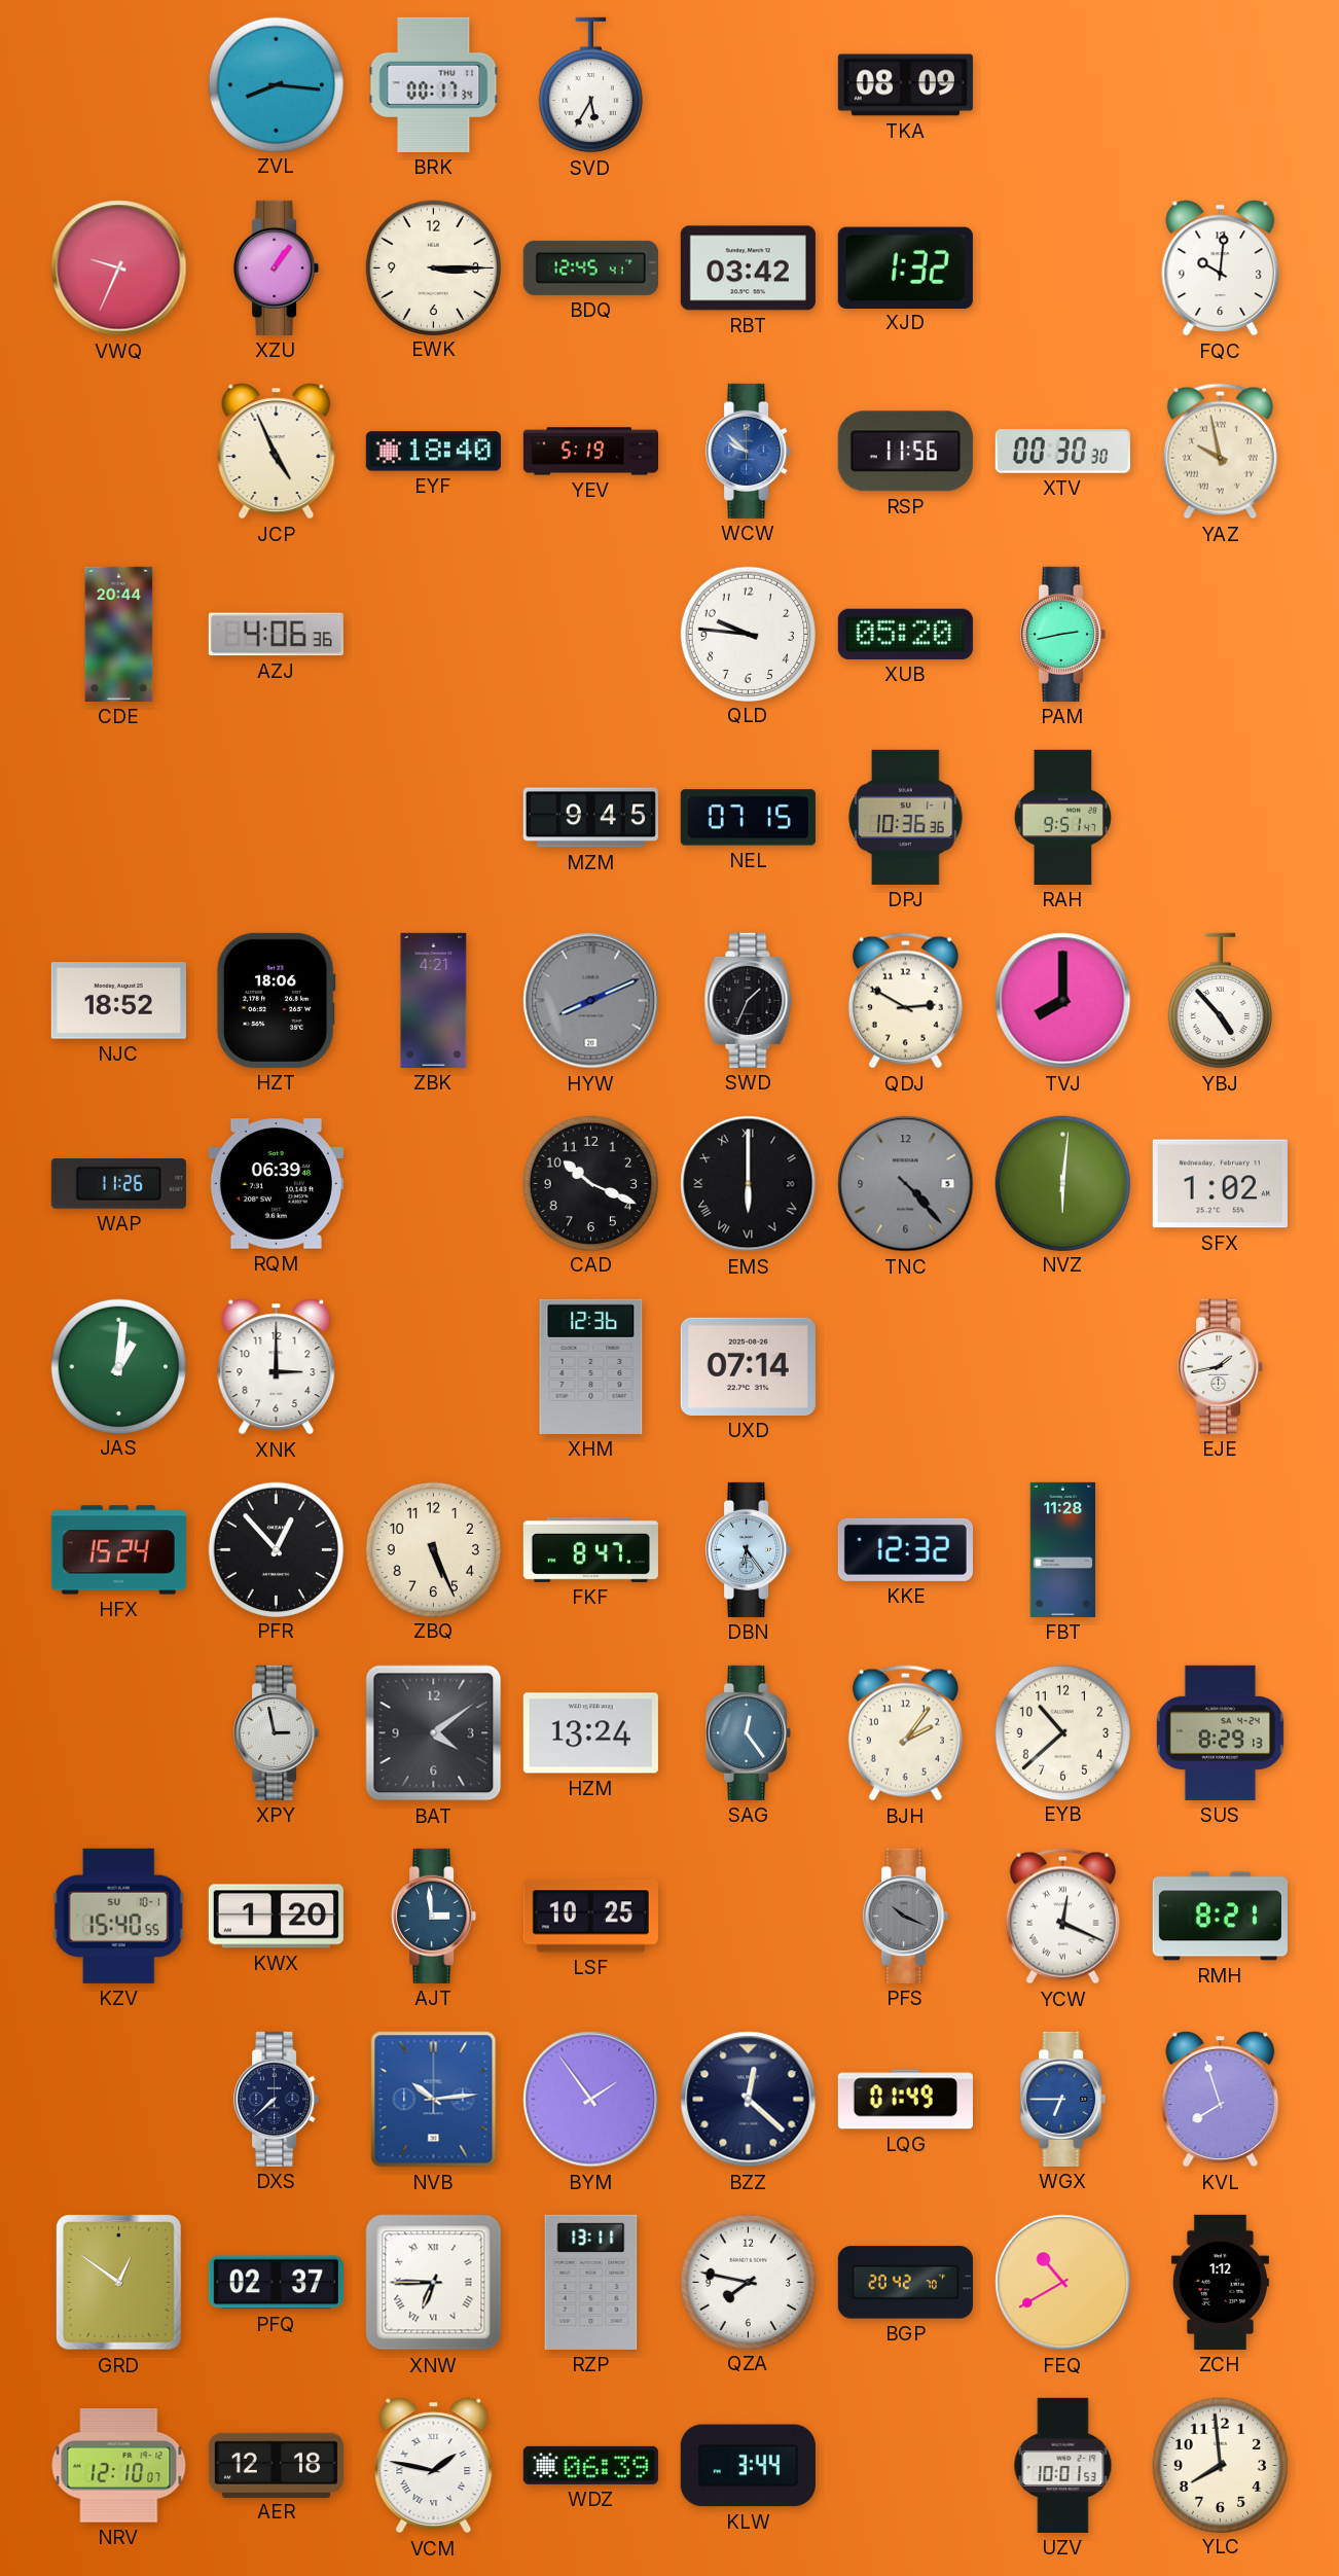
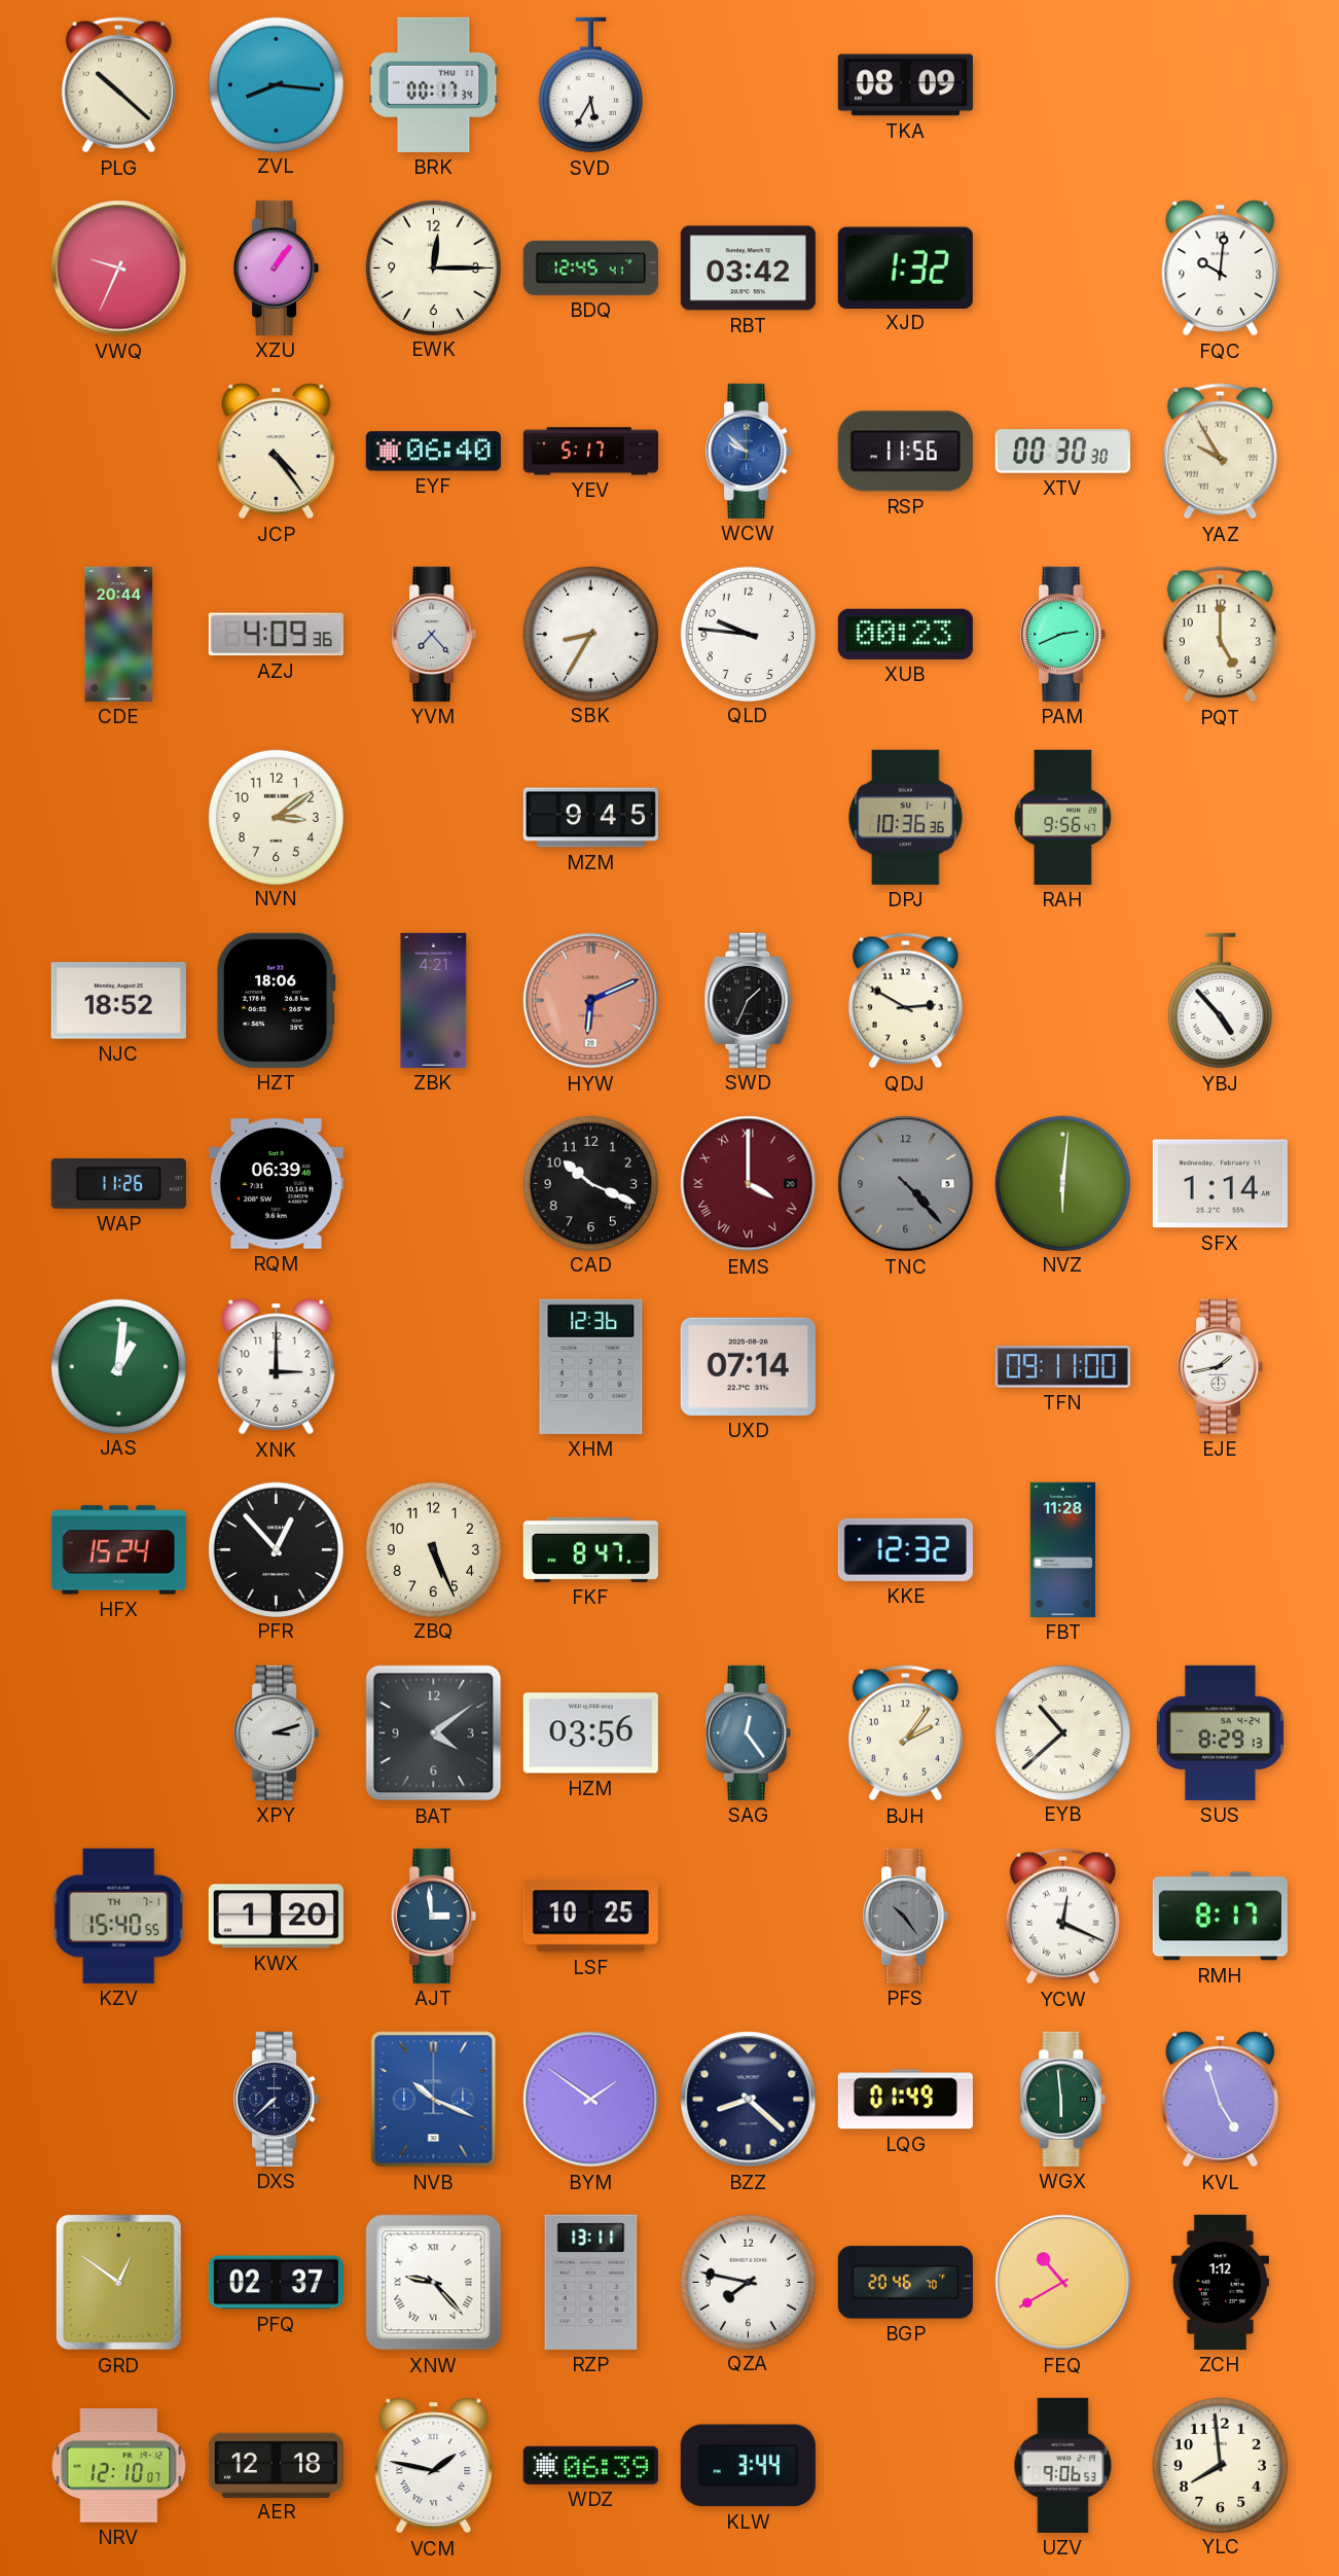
PLG: none -> 10:22 (118, 85)
EWK: 3:15 -> 12:15 (433, 267)
JCP: 4:56 -> 4:24 (277, 452)
EYF: 18:40 -> 06:40 (433, 452)
YEV: 5:19 -> 5:17 (590, 452)
YAZ: 9:58 -> 9:55 (1220, 452)
AZJ: 4:06 -> 4:09 (276, 635)
YVM: none -> 7:23 (434, 634)
SBK: none -> 8:35 (590, 634)
XUB: 05:20 -> 00:23 (905, 634)
PAM: 2:43 -> 2:41 (1063, 634)
PQT: none -> 5:00 (1220, 635)
NVN: none -> 3:09 (276, 817)
NEL: 07:15 -> none (748, 818)
RAH: 9:51 -> 9:56 (1062, 817)
HYW: 8:11 -> 6:11 (591, 1001)
HYW dial: grey -> salmon (591, 1001)
TVJ: 8:00 -> none (1063, 1001)
EMS: 6:00 -> 4:00 (749, 1184)
EMS dial: black -> burgundy (749, 1184)
SFX: 1:02 -> 1:14 (1220, 1184)
TFN: none -> 09:11 (1062, 1367)
DBN: 6:24 -> none (749, 1549)
XPY: 2:58 -> 3:12 (277, 1732)
HZM: 13:24 -> 03:56 (590, 1733)
EYB numerals: Arabic -> Roman (1062, 1732)
KZV date: SU 10-1 -> TH 7-1 (118, 1916)
PFS: 10:19 -> 10:24 (906, 1916)
RMH: 8:21 -> 8:17 (1220, 1917)
NVB: 10:14 -> 10:19 (434, 2100)
BYM: 1:54 -> 1:51 (591, 2100)
BZZ: 12:22 -> 8:22 (749, 2100)
WGX: 6:45 -> 5:59 (1063, 2099)
WGX dial: blue -> green (1063, 2099)
KVL: 7:57 -> 4:57 (1221, 2100)
XNW: 6:45 -> 9:23 (434, 2283)
BGP: 20:42 -> 20:46 (905, 2283)
UZV: 10:01 -> 9:06 (1063, 2465)
